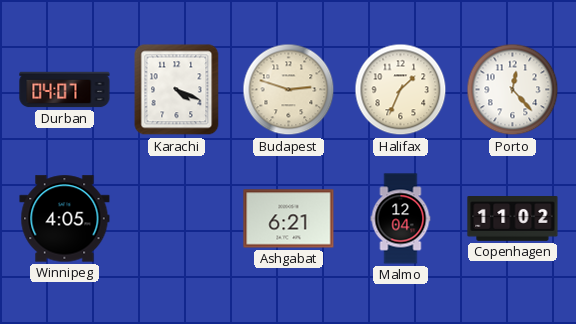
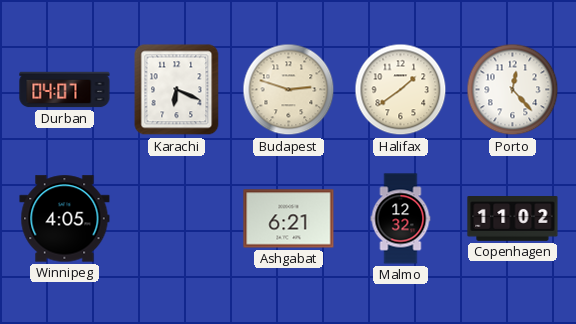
Karachi: 4:19 -> 6:19 (177, 90)
Halifax: 1:34 -> 1:39 (401, 90)
Malmo: 12:04 -> 12:32 (401, 219)
